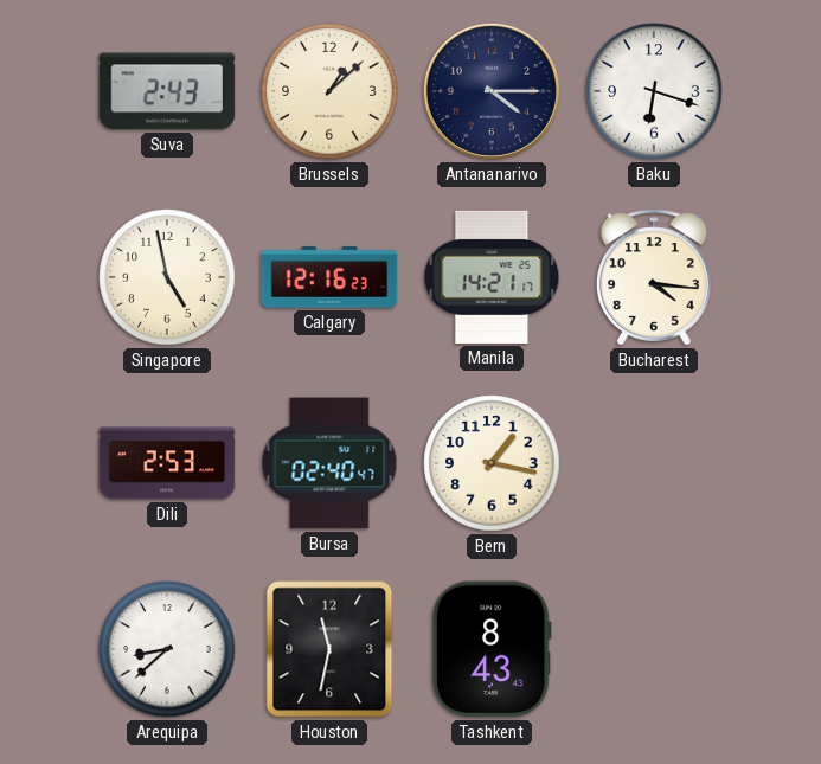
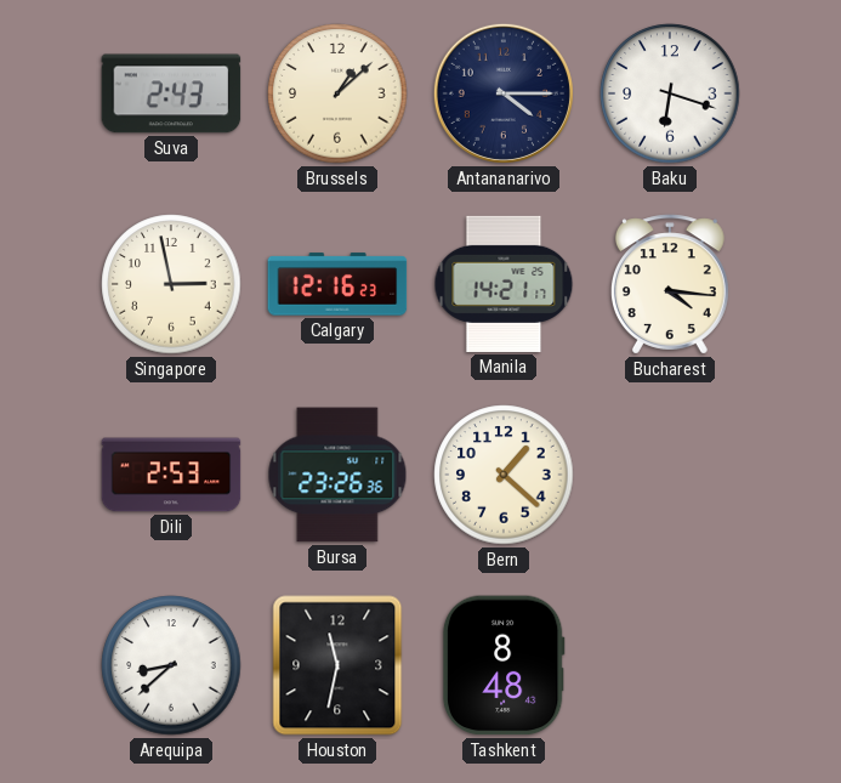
Singapore: 4:58 -> 2:58 (171, 284)
Bursa: 02:40 -> 23:26 (337, 475)
Bern: 1:17 -> 1:22 (504, 475)
Tashkent: 8:43 -> 8:48 (504, 665)
